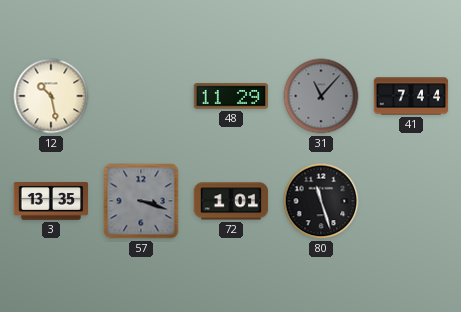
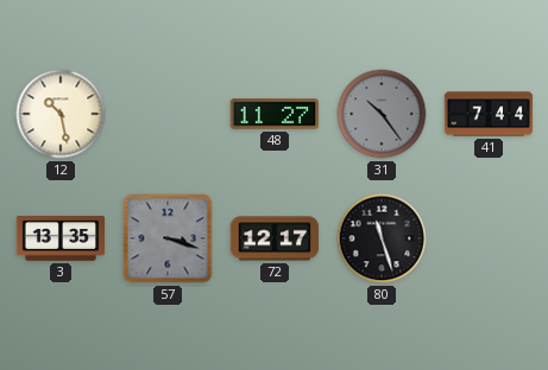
48: 11:29 -> 11:27 (275, 114)
31: 11:07 -> 10:24 (382, 114)
72: 1:01 -> 12:17 (275, 238)
